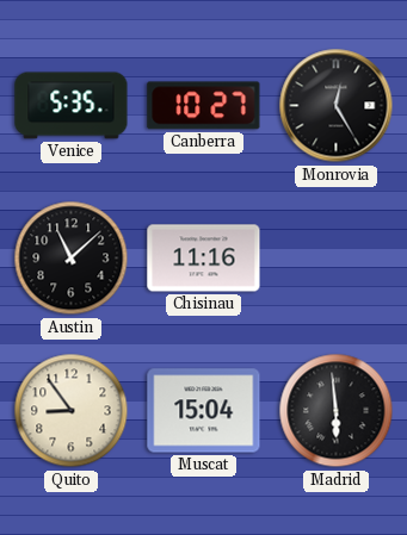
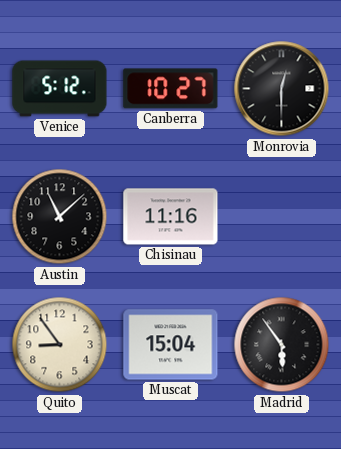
Venice: 5:35 -> 5:12 (60, 89)
Monrovia: 12:25 -> 12:30 (282, 89)
Madrid: 5:59 -> 5:54 (282, 345)
